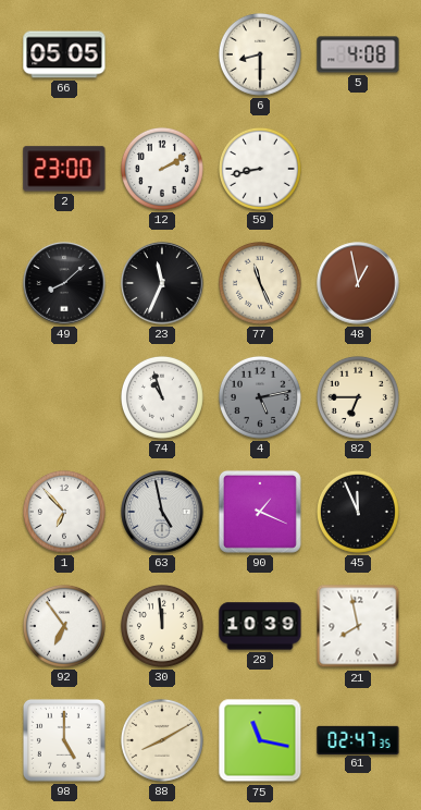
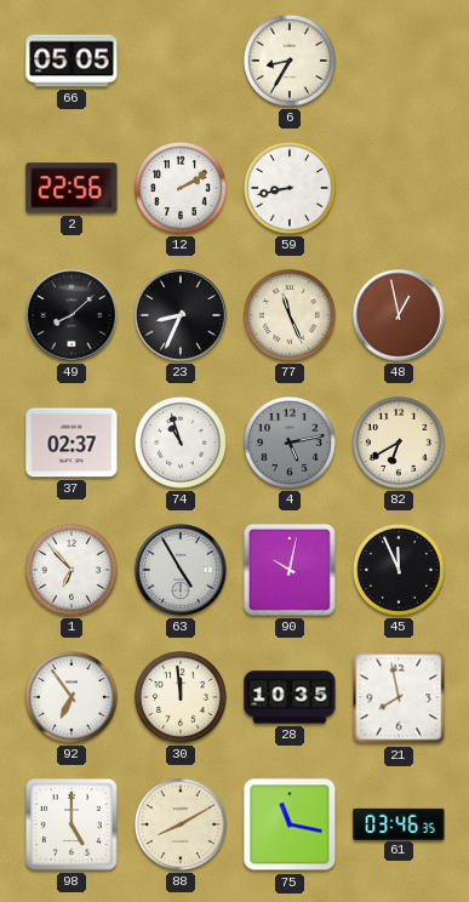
6: 8:30 -> 8:35 (290, 61)
5: 4:08 -> none (358, 54)
2: 23:00 -> 22:56 (72, 188)
23: 11:34 -> 8:34 (181, 315)
37: none -> 02:37 (72, 443)
82: 6:45 -> 6:40 (399, 443)
63: 4:58 -> 4:55 (181, 570)
90: 1:19 -> 10:02 (290, 570)
28: 10:39 -> 10:35 (290, 697)
61: 02:47 -> 03:46 (399, 823)
